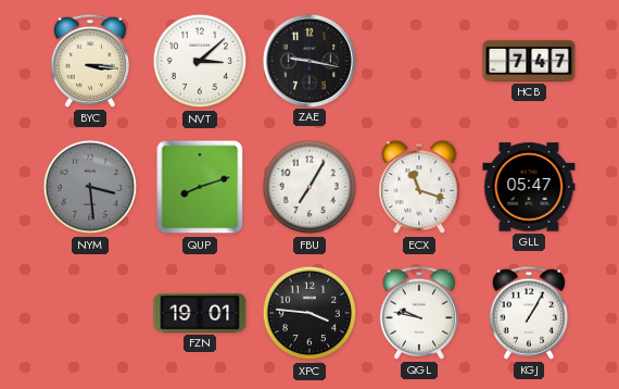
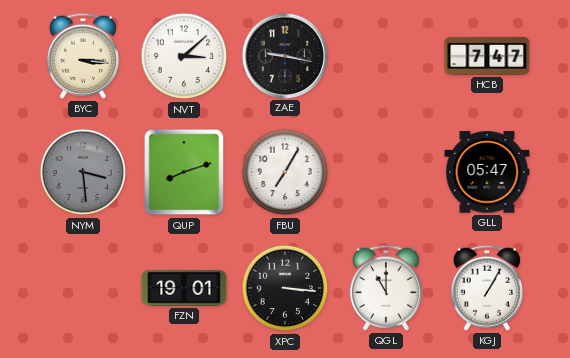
ECX: 11:18 -> none (419, 187)
XPC: 3:46 -> 3:16 (285, 288)
QGL: 9:47 -> 11:00 (385, 288)
